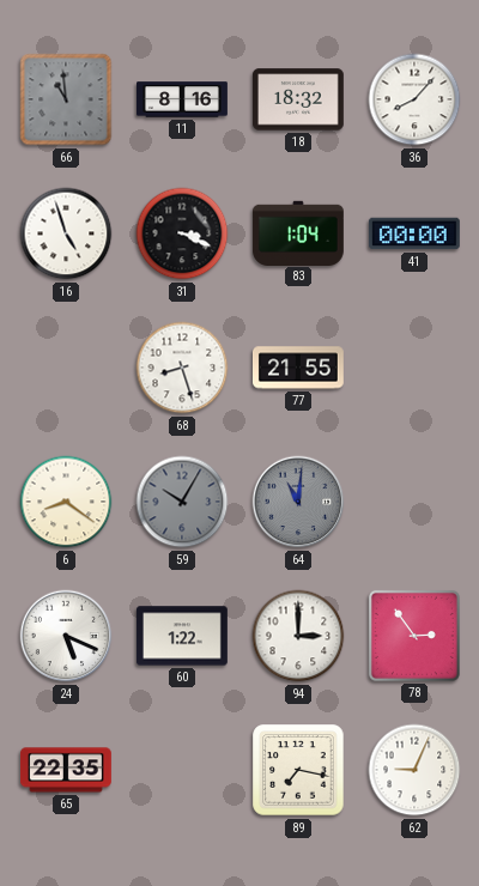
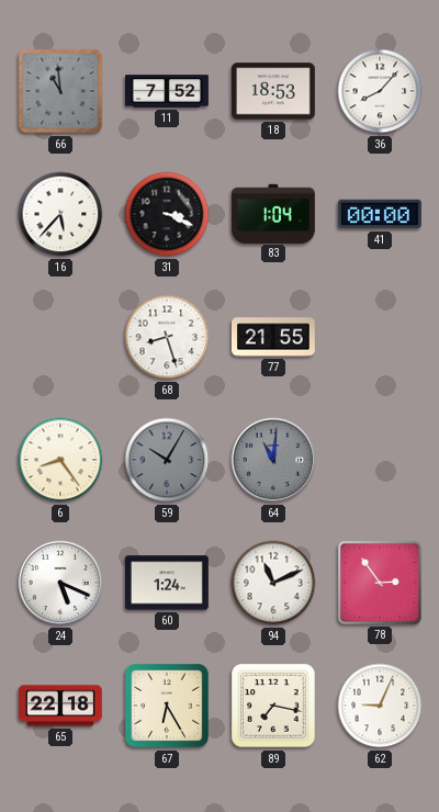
11: 8:16 -> 7:52 (168, 91)
18: 18:32 -> 18:53 (273, 91)
16: 4:57 -> 5:37 (60, 214)
6: 8:21 -> 8:24 (60, 460)
60: 1:22 -> 1:24 (167, 583)
94: 3:00 -> 11:11 (273, 583)
65: 22:35 -> 22:18 (61, 706)
67: none -> 6:25 (167, 706)
